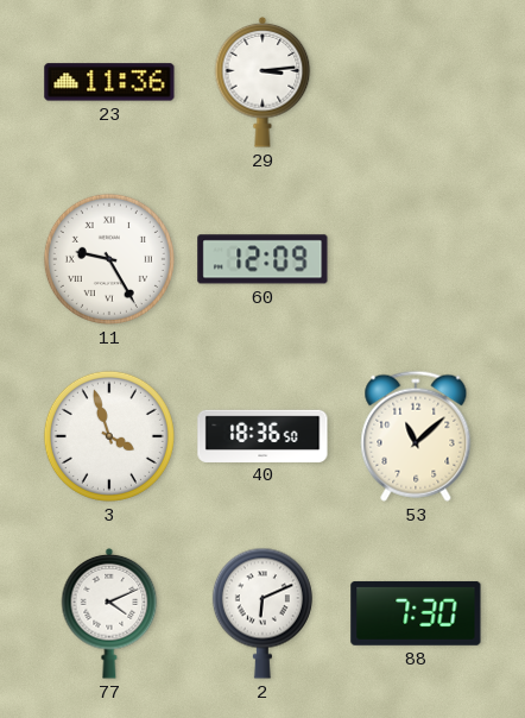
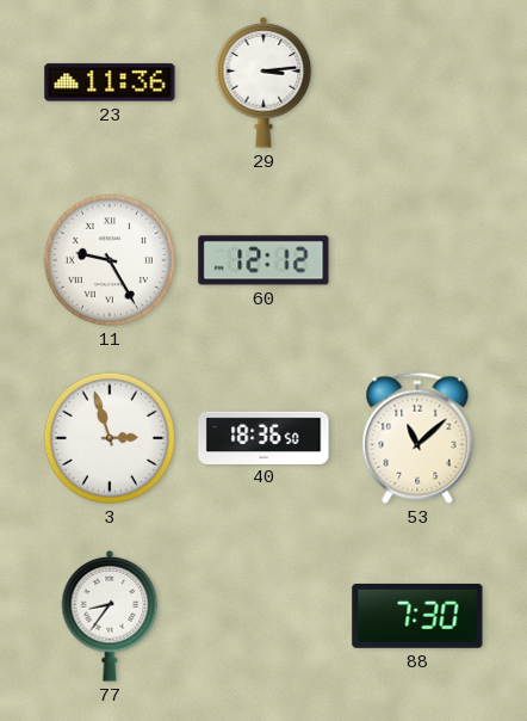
60: 12:09 -> 12:12 (263, 260)
3: 3:57 -> 2:57 (110, 438)
77: 4:11 -> 8:36 (110, 616)
2: 6:11 -> none (262, 613)
